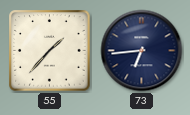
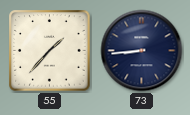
73: 6:44 -> 8:44 (142, 51)
